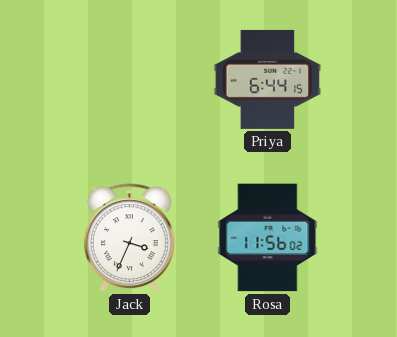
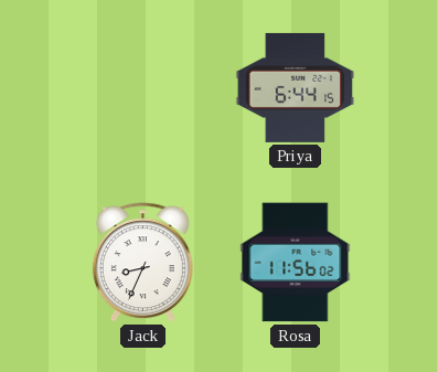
Jack: 3:34 -> 8:34 (142, 263)
